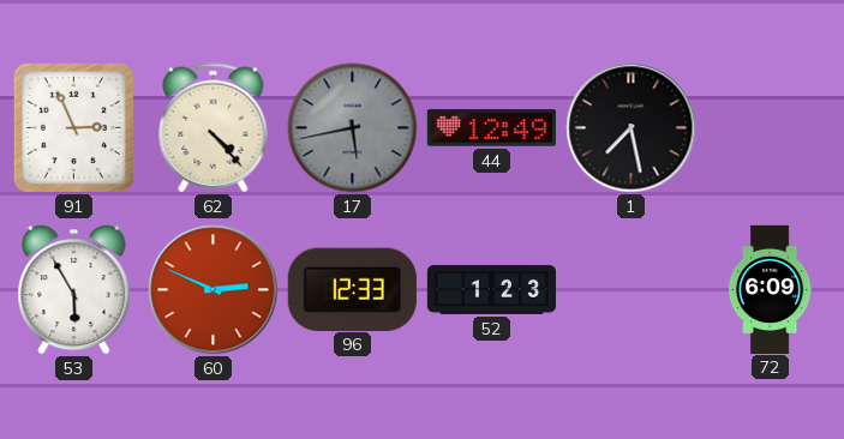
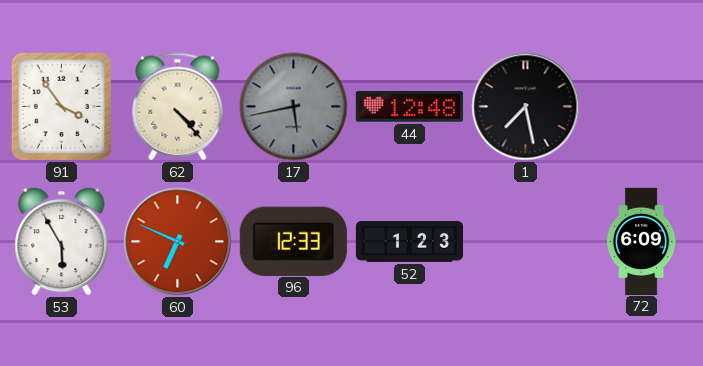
91: 2:56 -> 3:54 (61, 106)
44: 12:49 -> 12:48 (409, 107)
60: 2:49 -> 6:49 (178, 242)
